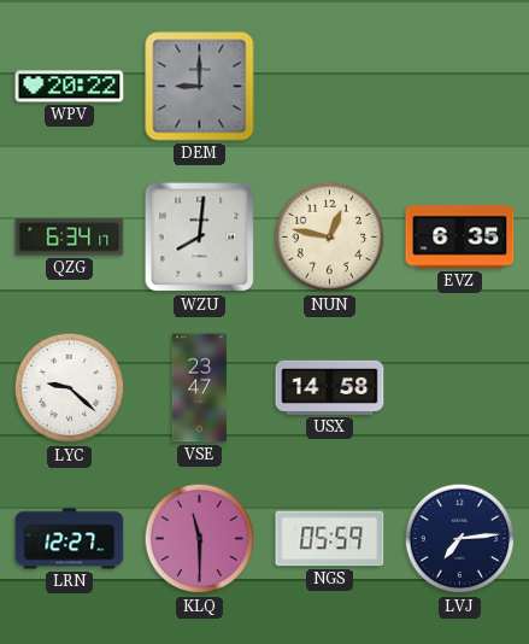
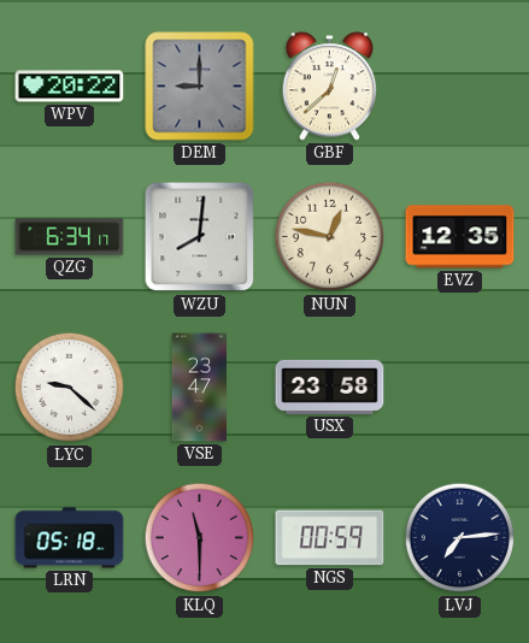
GBF: none -> 12:38 (330, 87)
EVZ: 6:35 -> 12:35 (460, 237)
USX: 14:58 -> 23:58 (330, 387)
LRN: 12:27 -> 05:18 (70, 538)
NGS: 05:59 -> 00:59 (330, 538)
